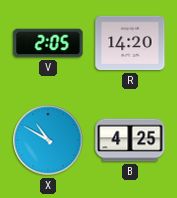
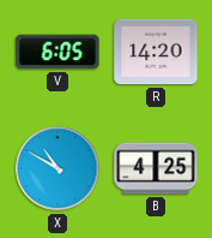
V: 2:05 -> 6:05 (57, 52)
